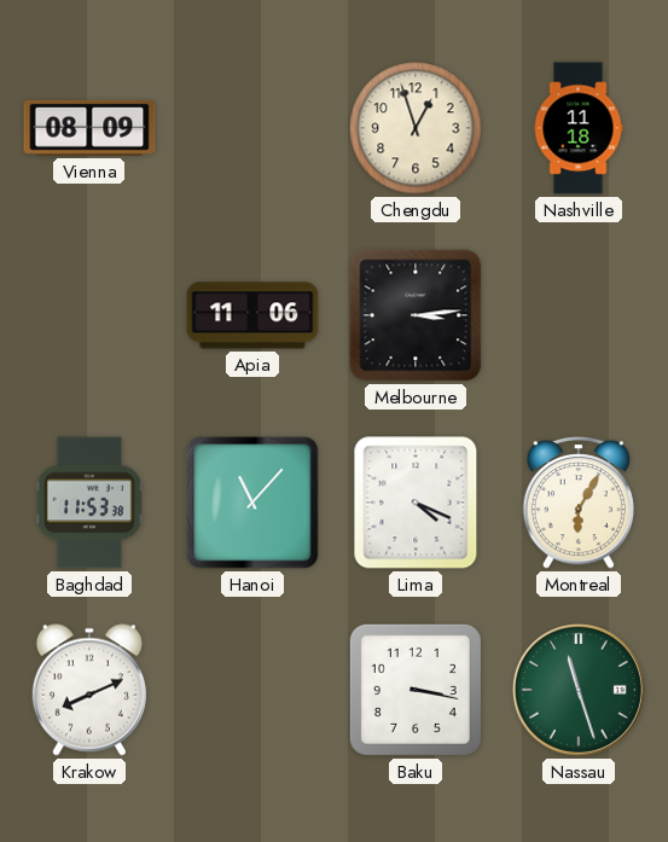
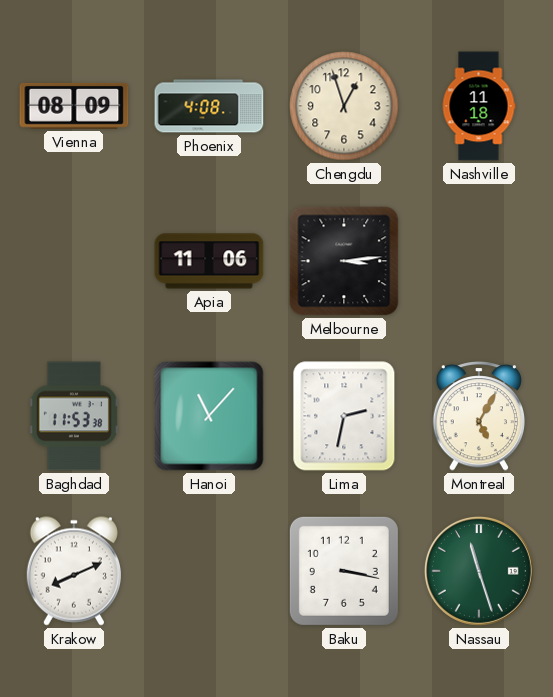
Phoenix: none -> 4:08 (209, 106)
Lima: 4:19 -> 2:32 (344, 416)
Montreal: 6:05 -> 5:05 (478, 417)
